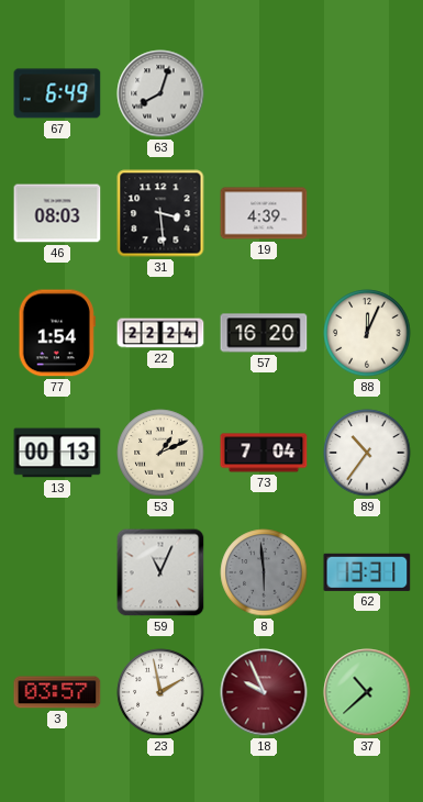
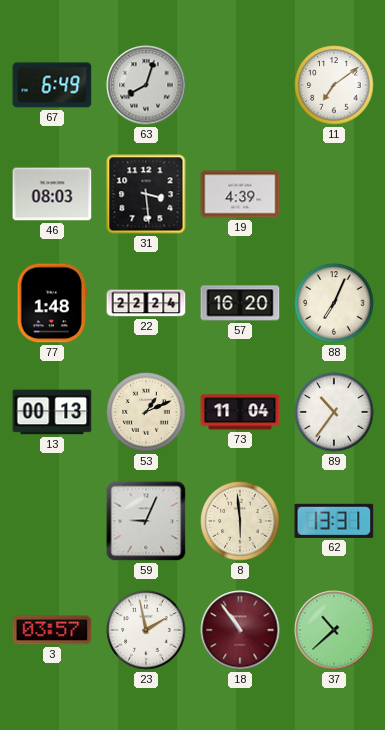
11: none -> 7:09 (334, 85)
77: 1:54 -> 1:48 (52, 303)
88: 12:04 -> 7:04 (334, 303)
73: 7:04 -> 11:04 (240, 412)
59: 11:04 -> 9:04 (146, 521)
8 dial: grey -> cream (240, 521)
18: 9:56 -> 10:54 (240, 630)
